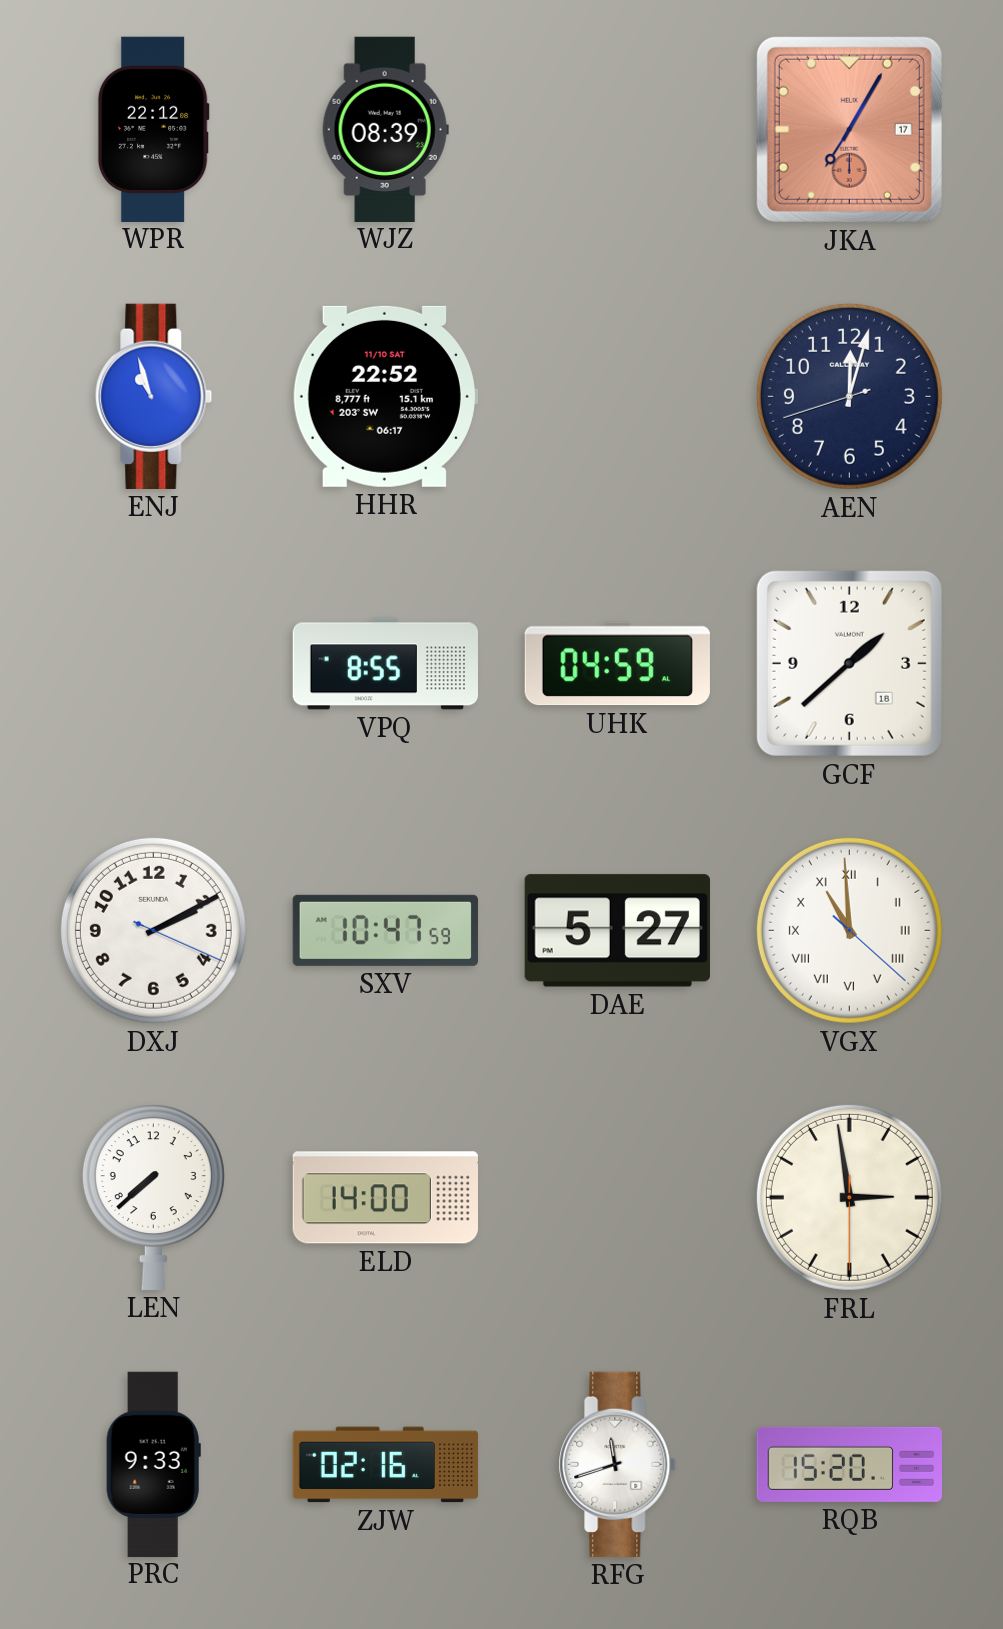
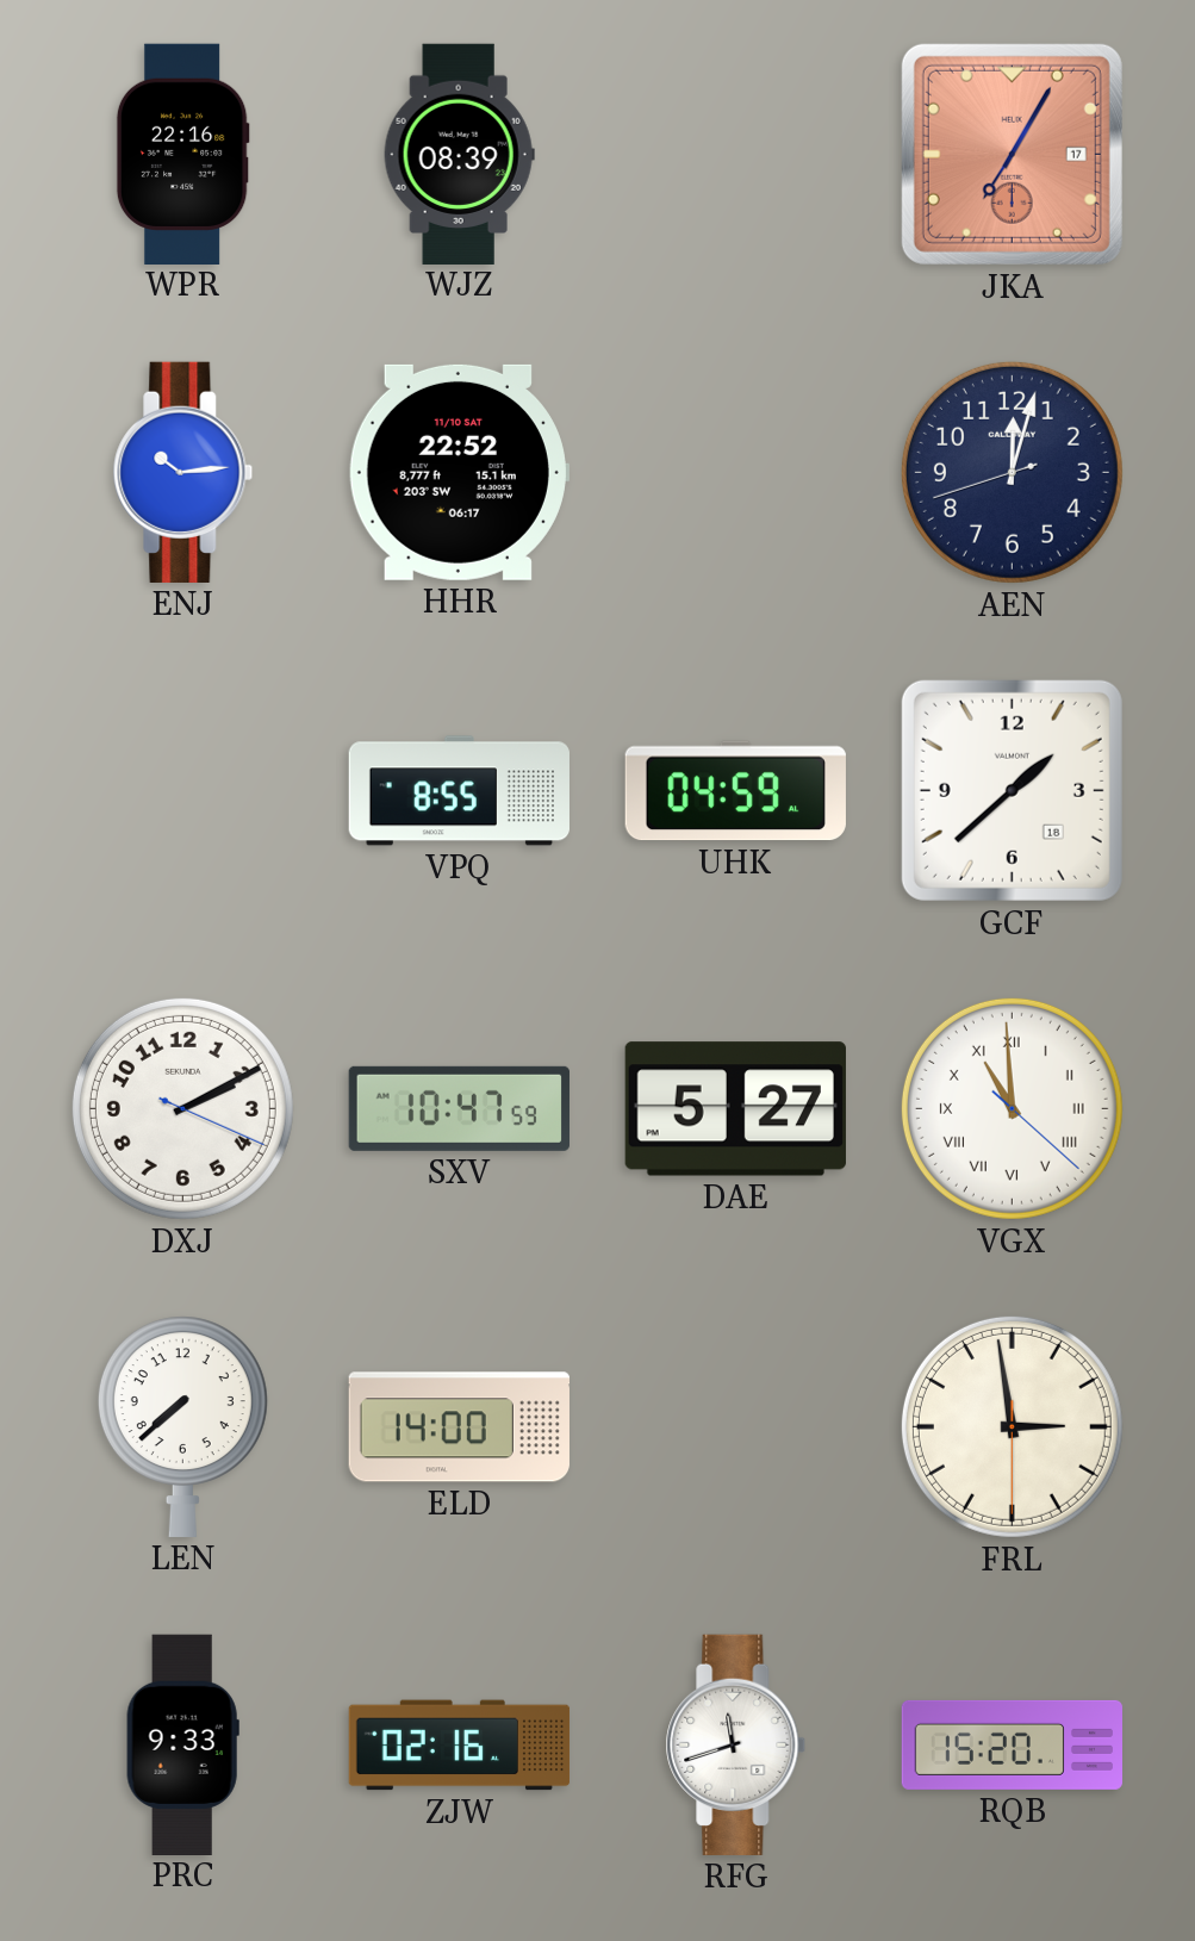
WPR: 22:12 -> 22:16 (182, 154)
ENJ: 10:57 -> 10:14 (183, 472)
